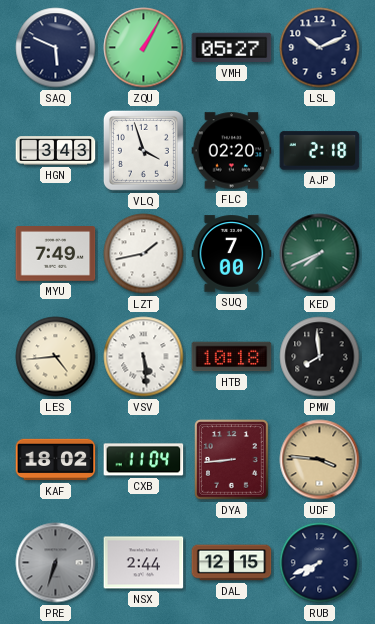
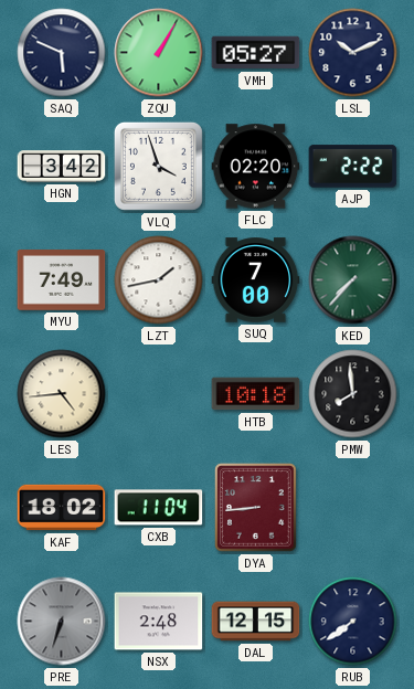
HGN: 3:43 -> 3:42 (62, 167)
AJP: 2:18 -> 2:22 (353, 167)
KED: 7:41 -> 7:37 (353, 280)
VSV: 5:29 -> none (144, 357)
UDF: 3:46 -> none (320, 460)
NSX: 2:44 -> 2:48 (159, 622)
RUB: 7:41 -> 7:39 (353, 622)
